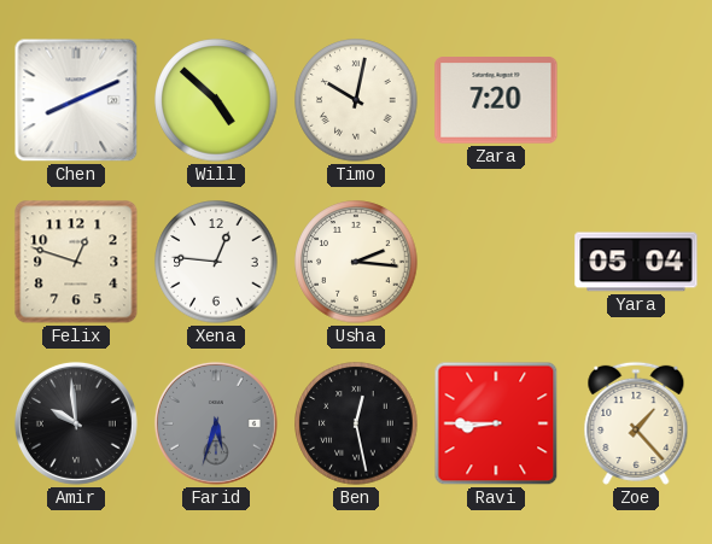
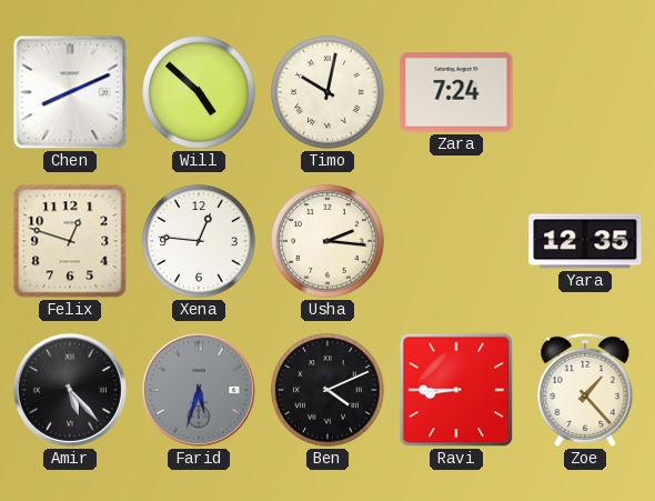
Zara: 7:20 -> 7:24 (456, 92)
Yara: 05:04 -> 12:35 (585, 241)
Amir: 9:59 -> 5:23 (70, 390)
Ben: 12:28 -> 4:11 (327, 390)
